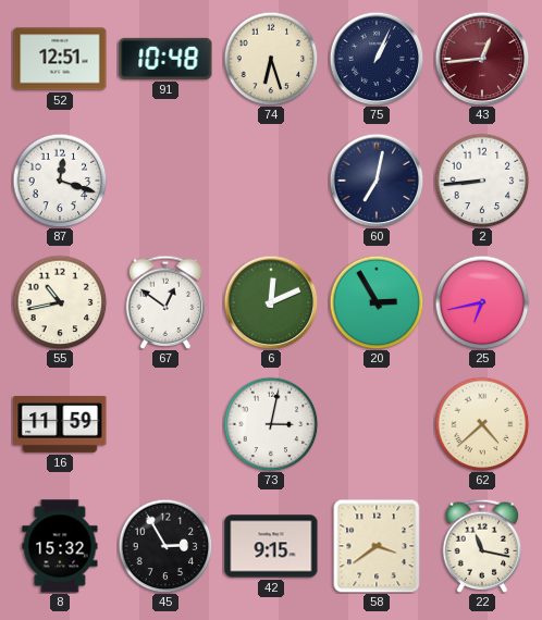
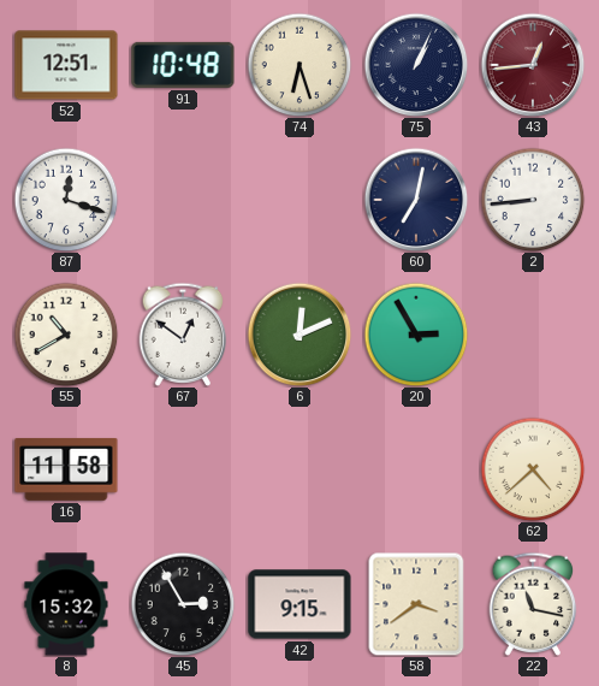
55: 10:43 -> 10:40 (66, 335)
25: 6:43 -> none (482, 302)
16: 11:59 -> 11:58 (66, 469)
73: 3:02 -> none (271, 424)
